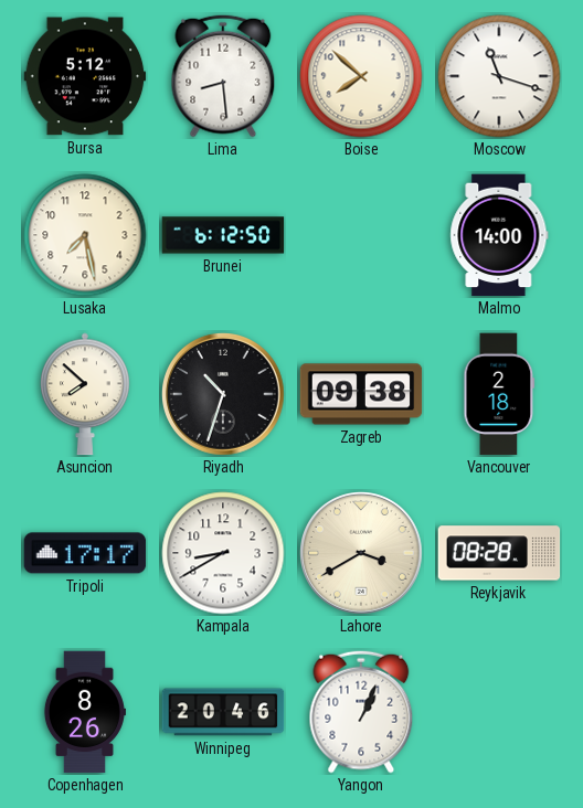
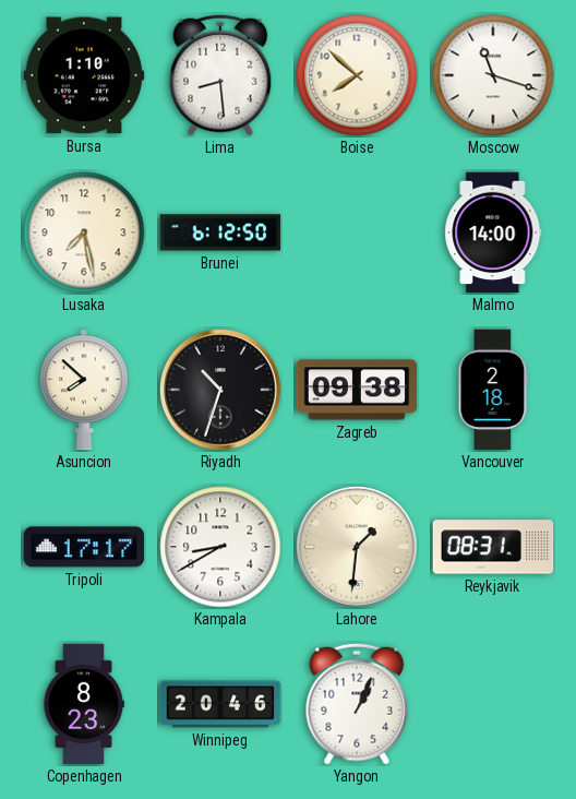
Bursa: 5:12 -> 1:10 (84, 75)
Lahore: 3:40 -> 1:31 (358, 548)
Reykjavik: 08:28 -> 08:31 (493, 547)
Copenhagen: 8:26 -> 8:23 (83, 704)
